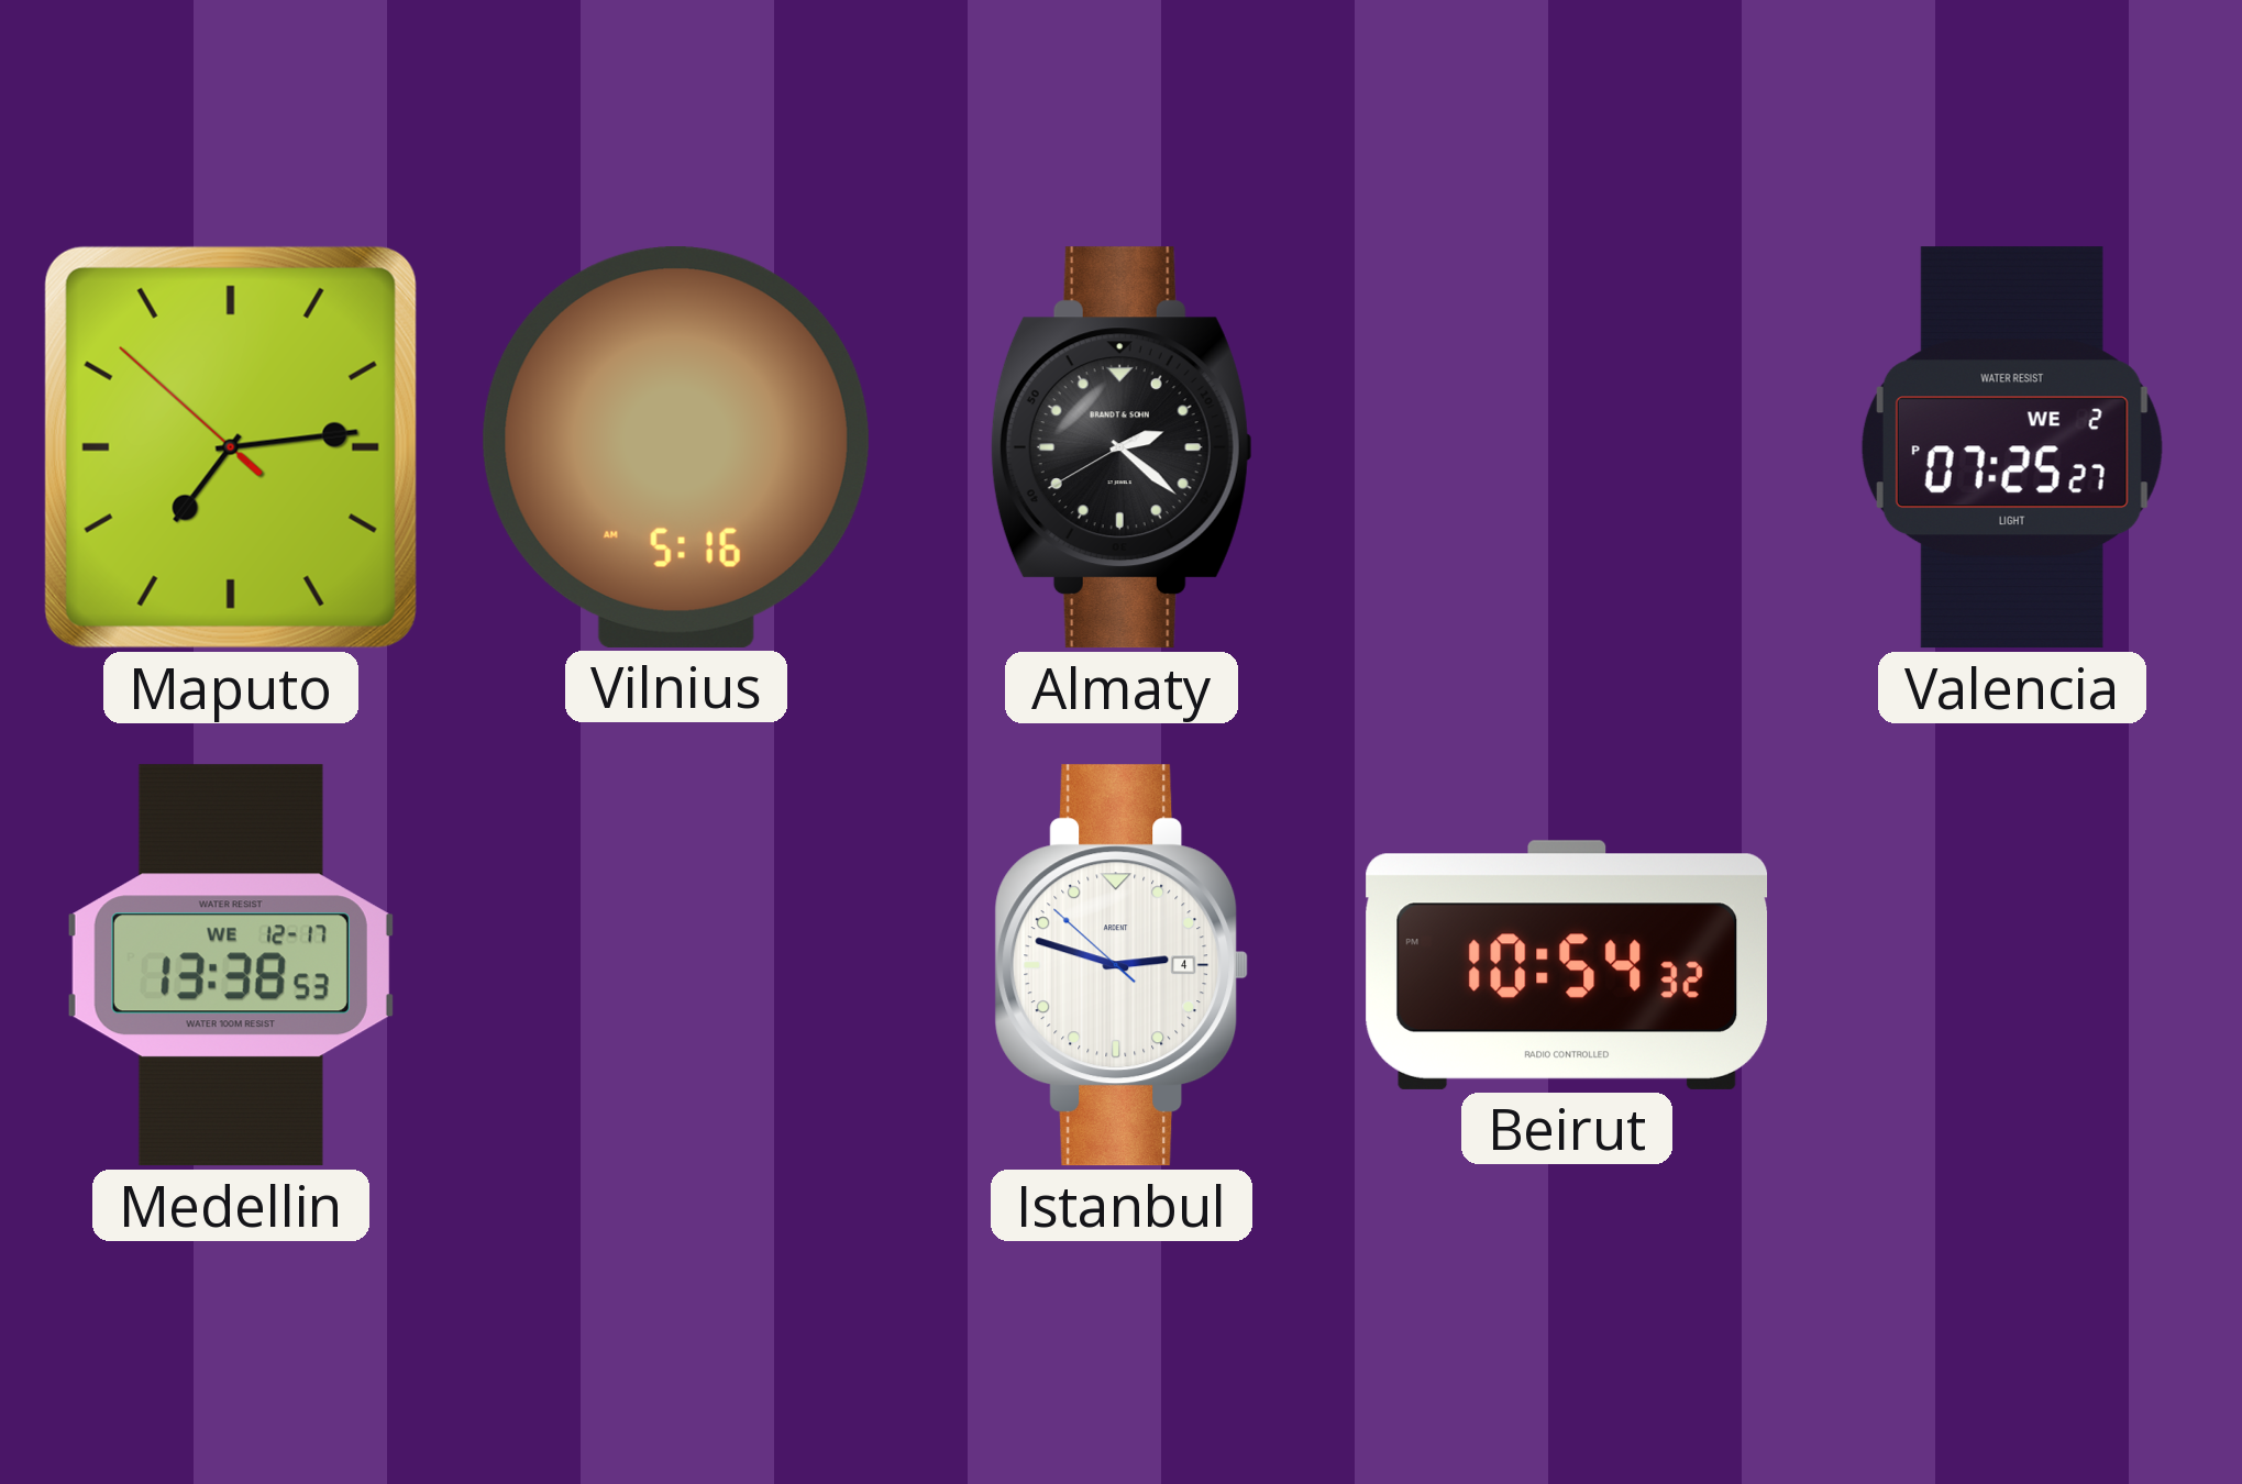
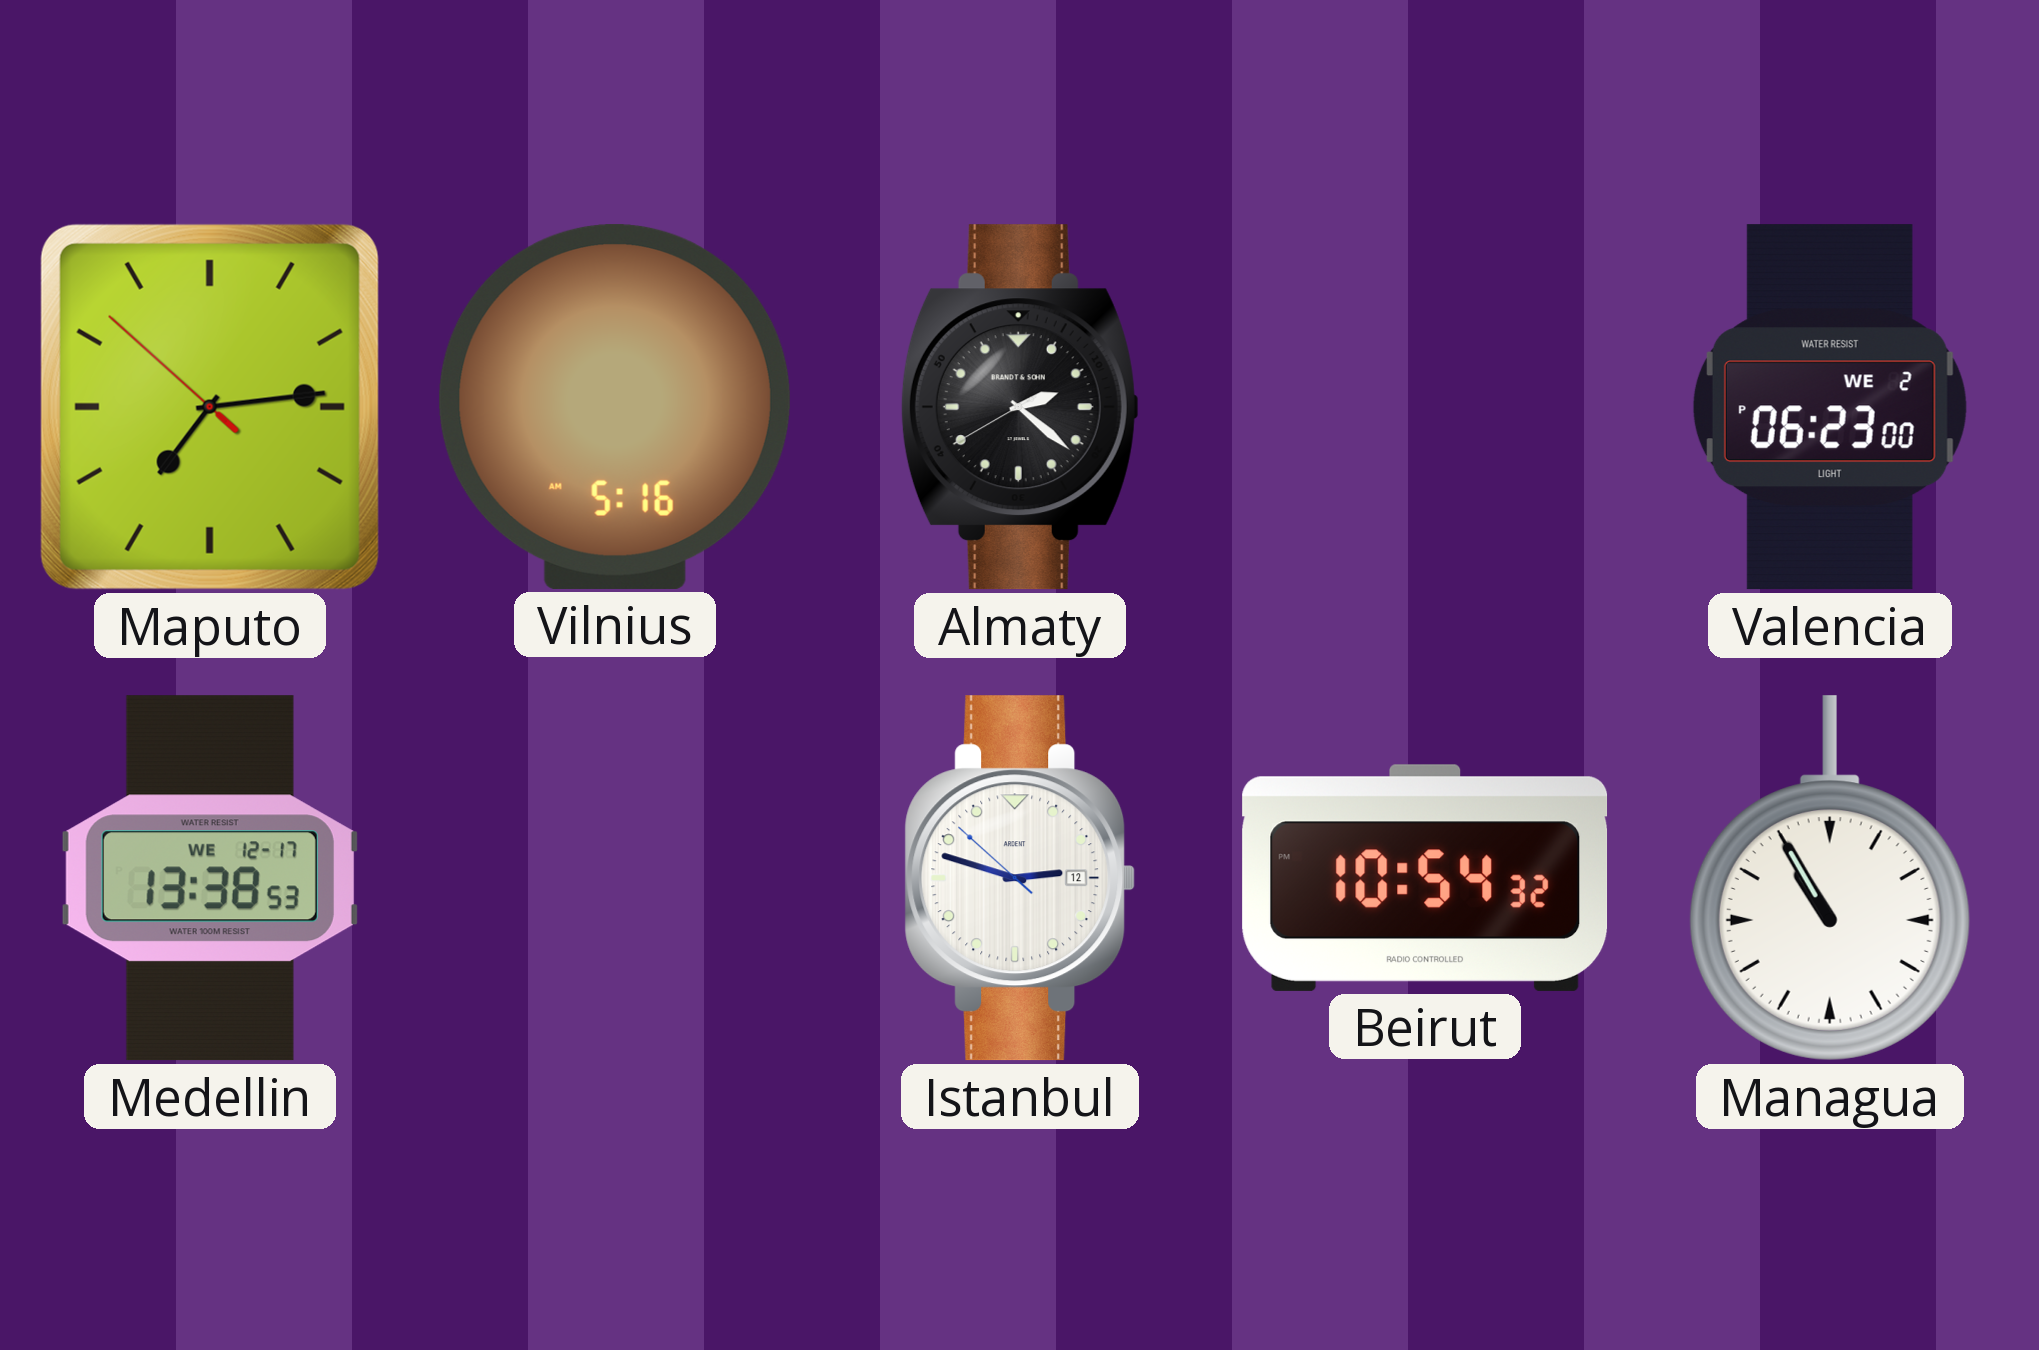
Valencia: 07:25 -> 06:23 (1830, 407)
Istanbul date: 4 -> 12 (1020, 878)
Managua: none -> 10:55 (1830, 878)
